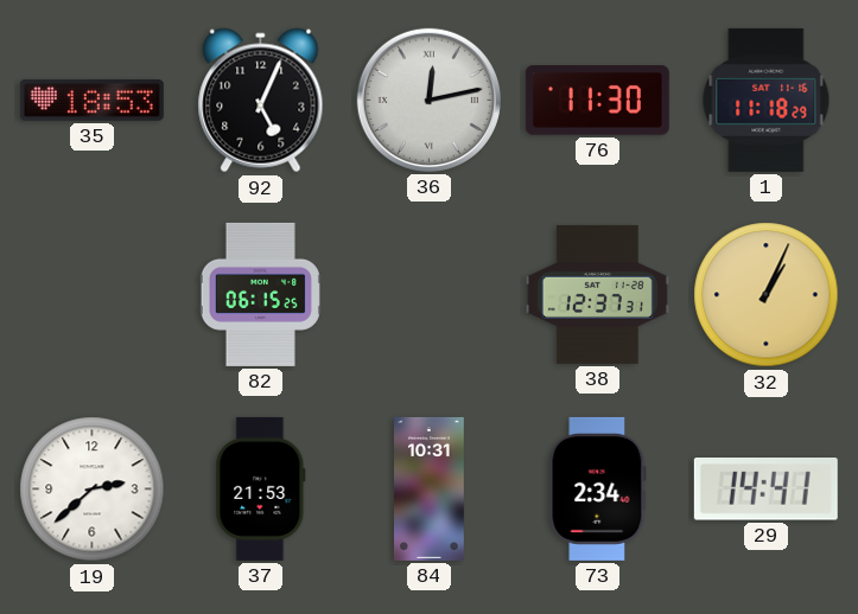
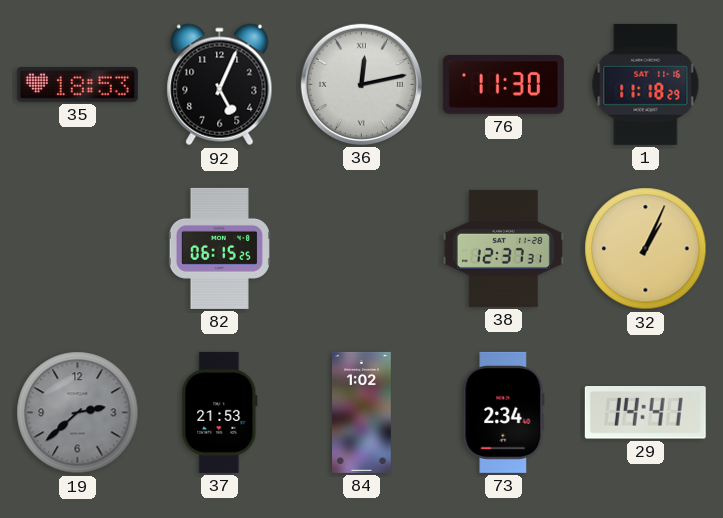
19 dial: white -> grey (78, 413)
84: 10:31 -> 1:02 (362, 412)
